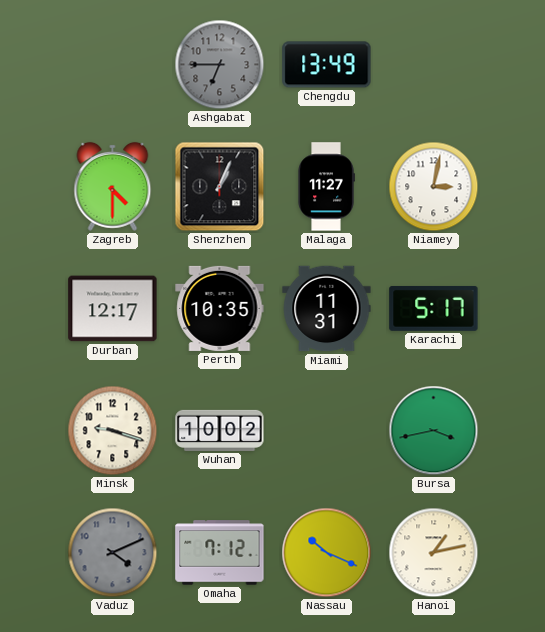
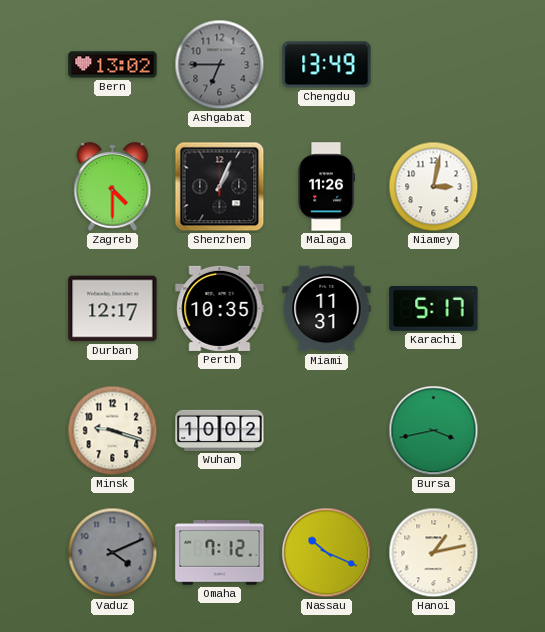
Bern: none -> 13:02 (113, 65)
Malaga: 11:27 -> 11:26 (326, 187)
